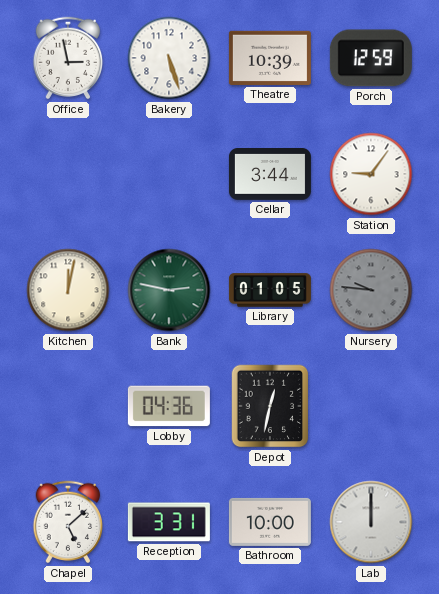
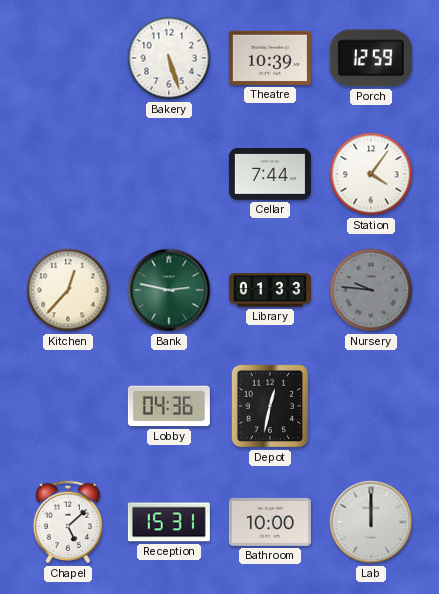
Office: 2:58 -> none (68, 58)
Cellar: 3:44 -> 7:44 (270, 175)
Station: 9:06 -> 4:06 (371, 174)
Kitchen: 12:02 -> 12:37 (68, 290)
Library: 01:05 -> 01:33 (270, 290)
Reception: 3:31 -> 15:31 (169, 522)
